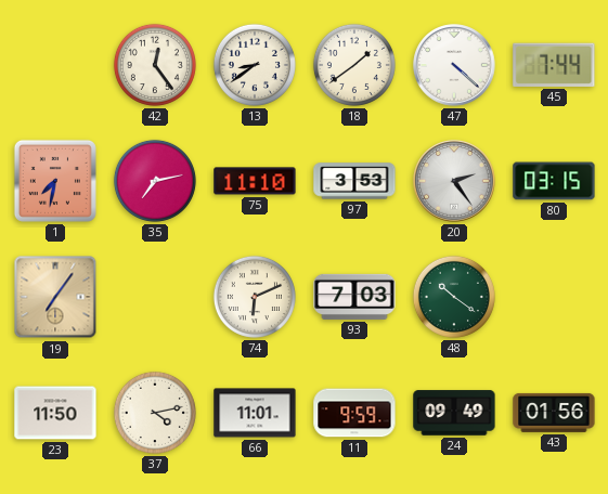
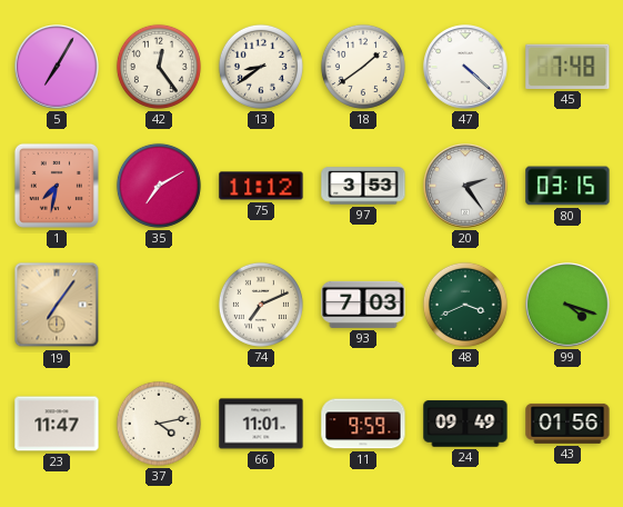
5: none -> 7:05 (57, 67)
45: 7:44 -> 7:48 (567, 67)
35: 7:13 -> 7:10 (159, 186)
75: 11:10 -> 11:12 (261, 186)
74: 6:11 -> 7:11 (261, 305)
48: 10:21 -> 3:41 (465, 305)
99: none -> 4:18 (567, 305)
23: 11:50 -> 11:47 (57, 424)
